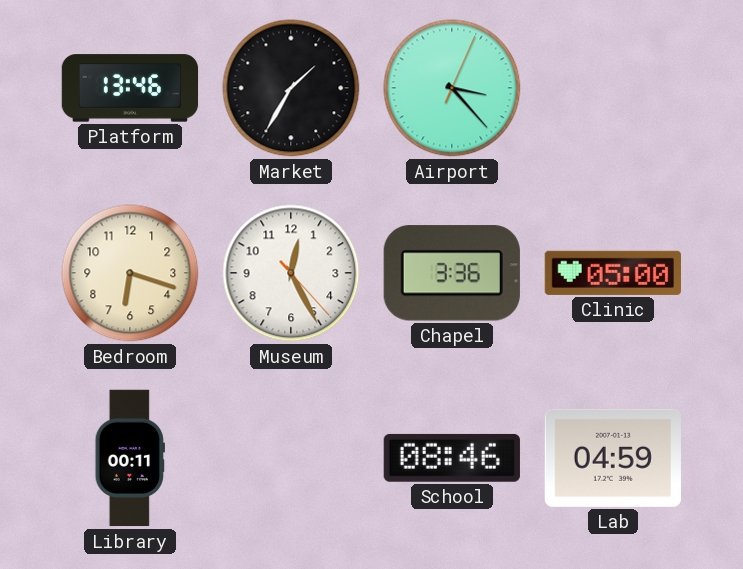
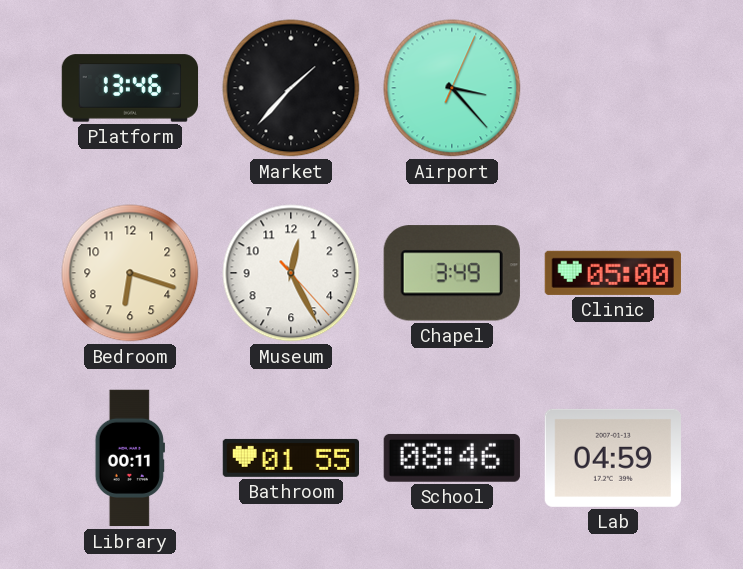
Market: 1:35 -> 1:37 (291, 88)
Chapel: 3:36 -> 3:49 (452, 273)
Bathroom: none -> 01:55 (290, 458)
